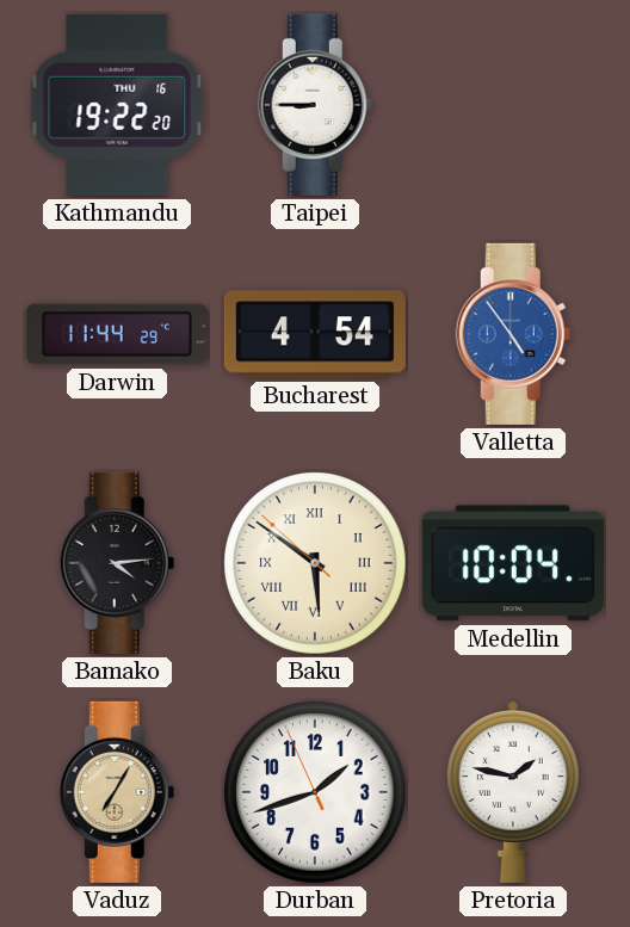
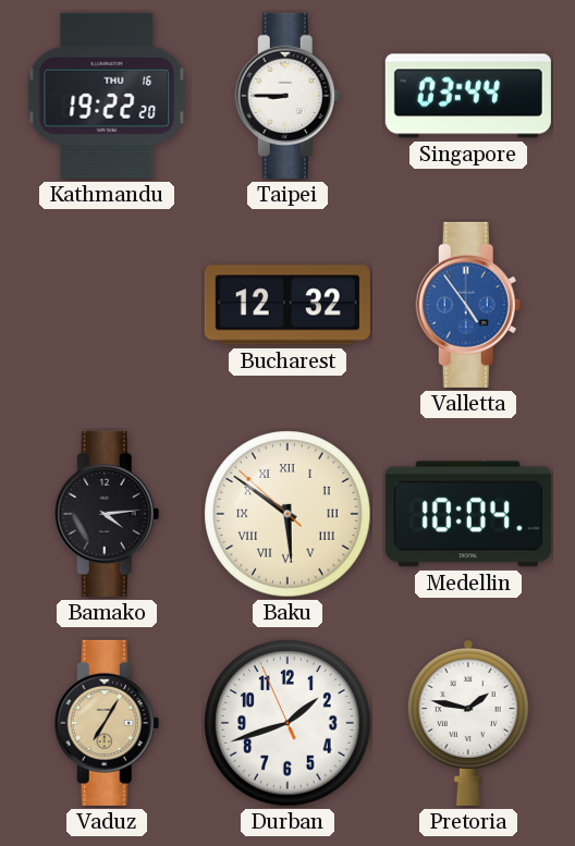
Singapore: none -> 03:44 (468, 96)
Darwin: 11:44 -> none (117, 334)
Bucharest: 4:54 -> 12:32 (287, 305)
